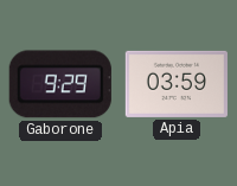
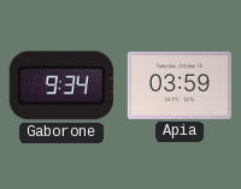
Gaborone: 9:29 -> 9:34 (61, 85)
